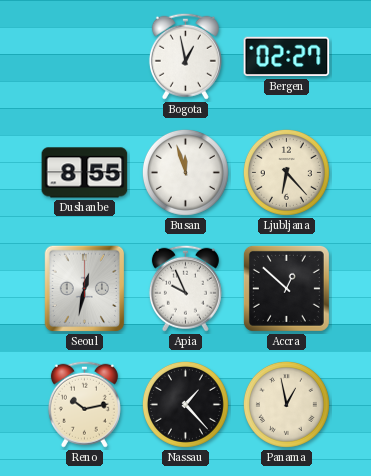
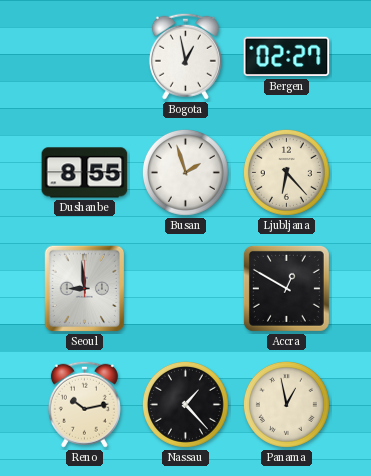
Busan: 11:57 -> 1:57 (185, 172)
Seoul: 12:32 -> 8:59 (85, 289)
Apia: 9:56 -> none (185, 288)
Accra: 12:52 -> 12:50 (286, 288)
